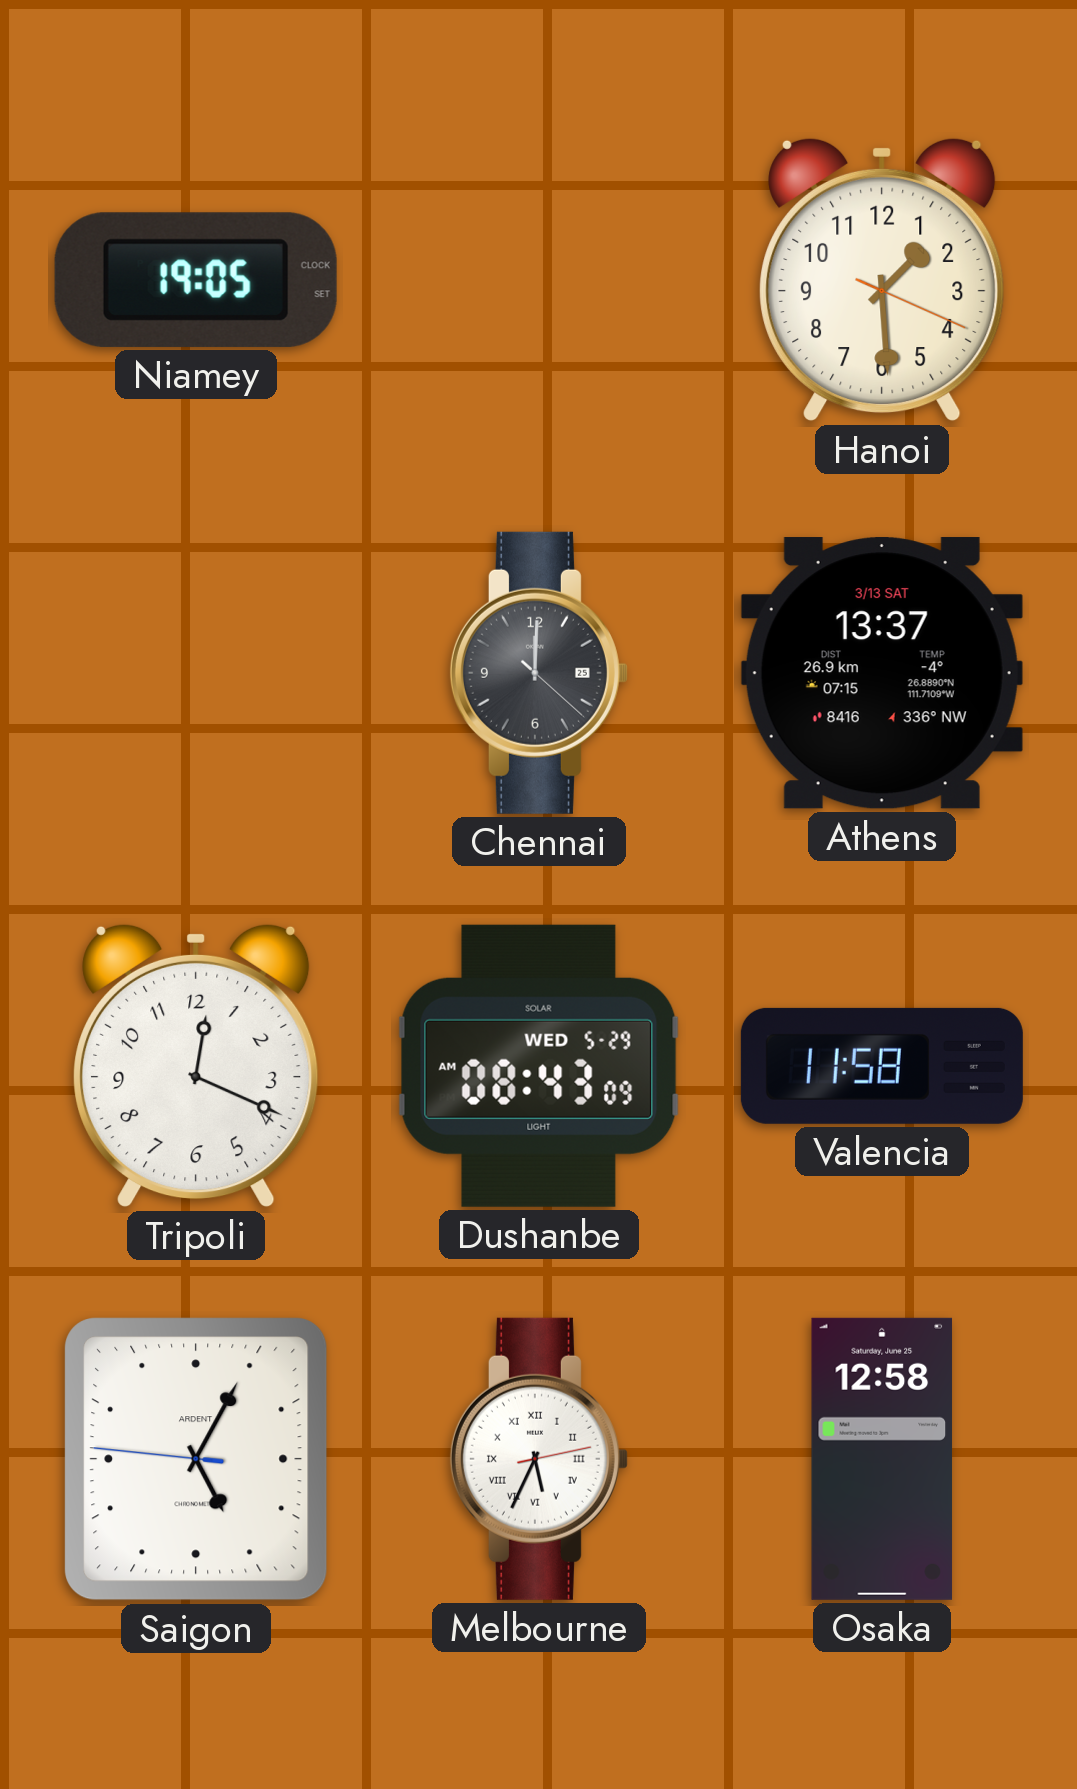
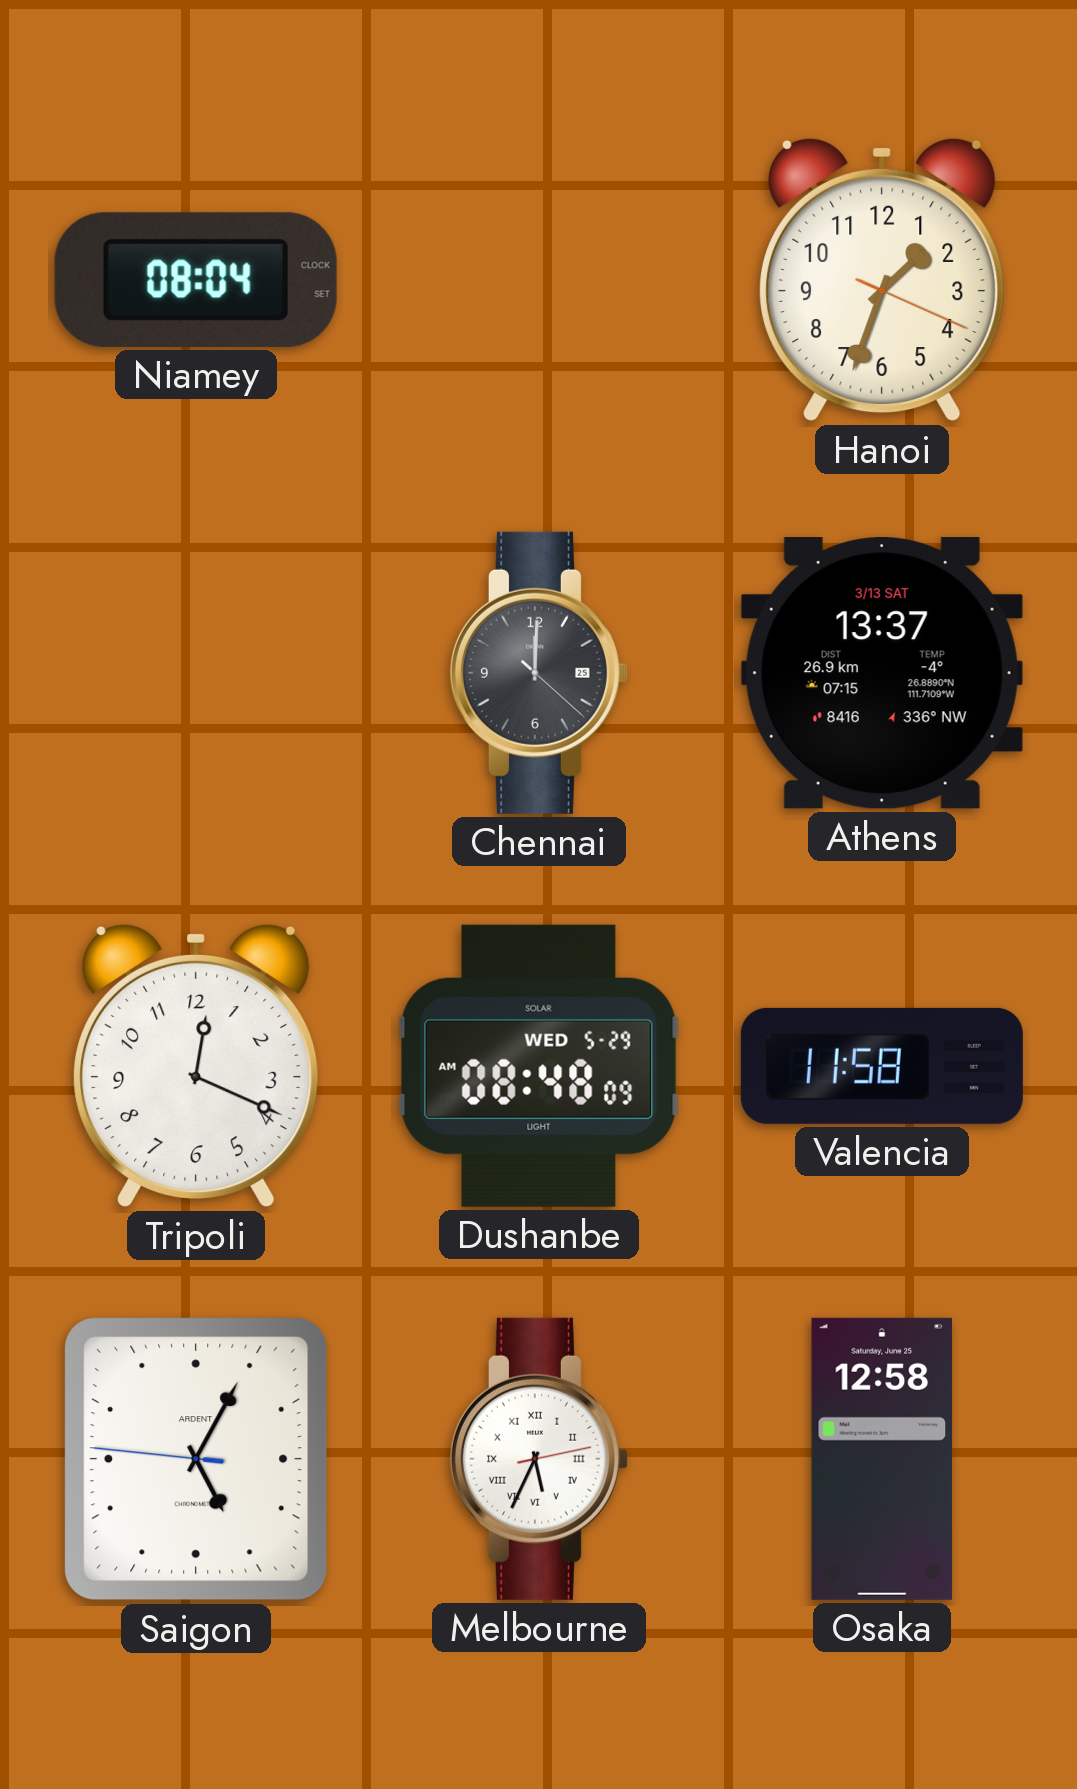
Niamey: 19:05 -> 08:04 (196, 280)
Hanoi: 1:29 -> 1:33 (882, 280)
Dushanbe: 08:43 -> 08:48 (539, 1066)
